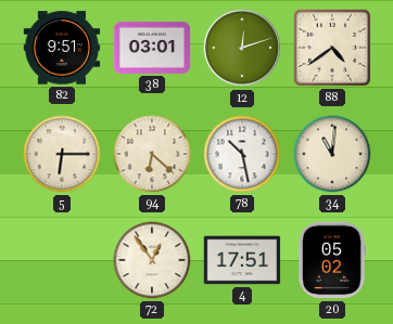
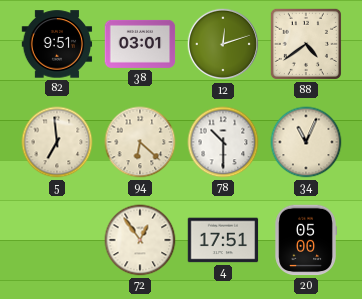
5: 6:15 -> 6:59 (57, 142)
78: 10:28 -> 10:30 (223, 142)
34: 11:01 -> 11:04 (306, 142)
20: 05:02 -> 05:00 (306, 240)
